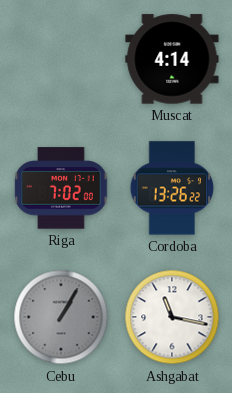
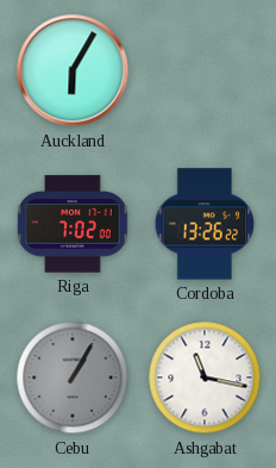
Auckland: none -> 6:05 (73, 70)
Muscat: 4:14 -> none (172, 59)
